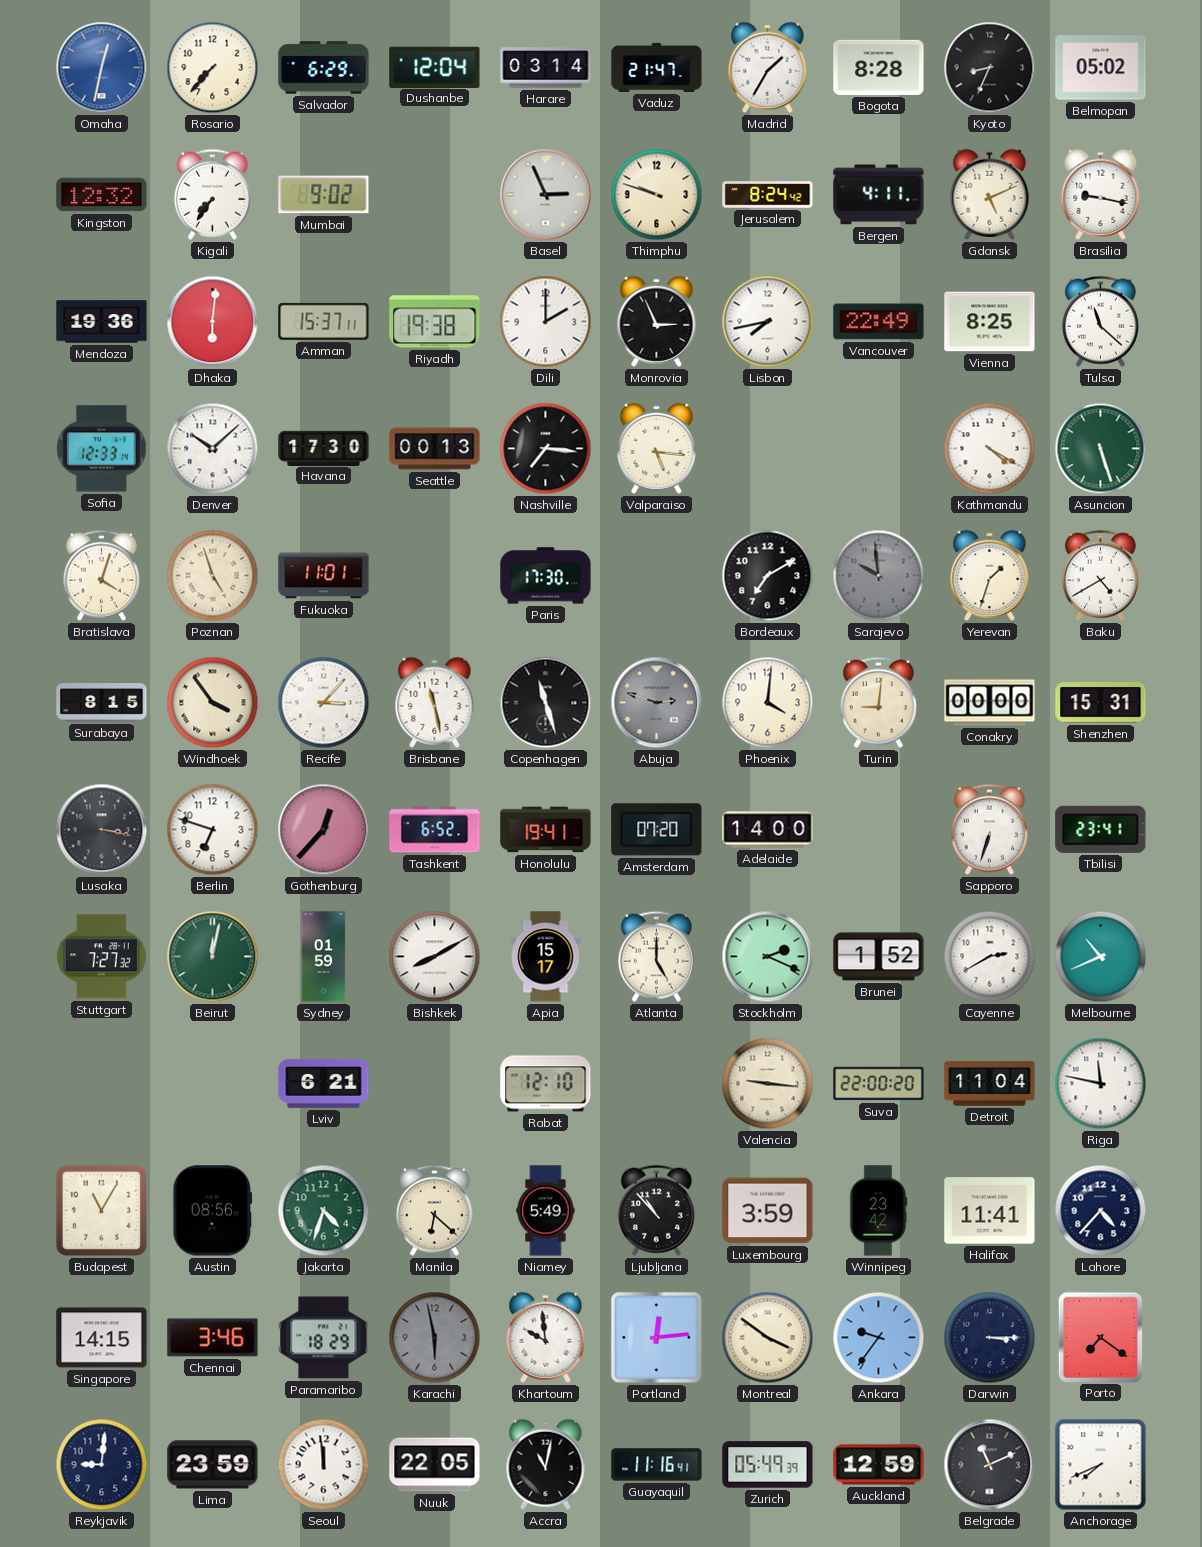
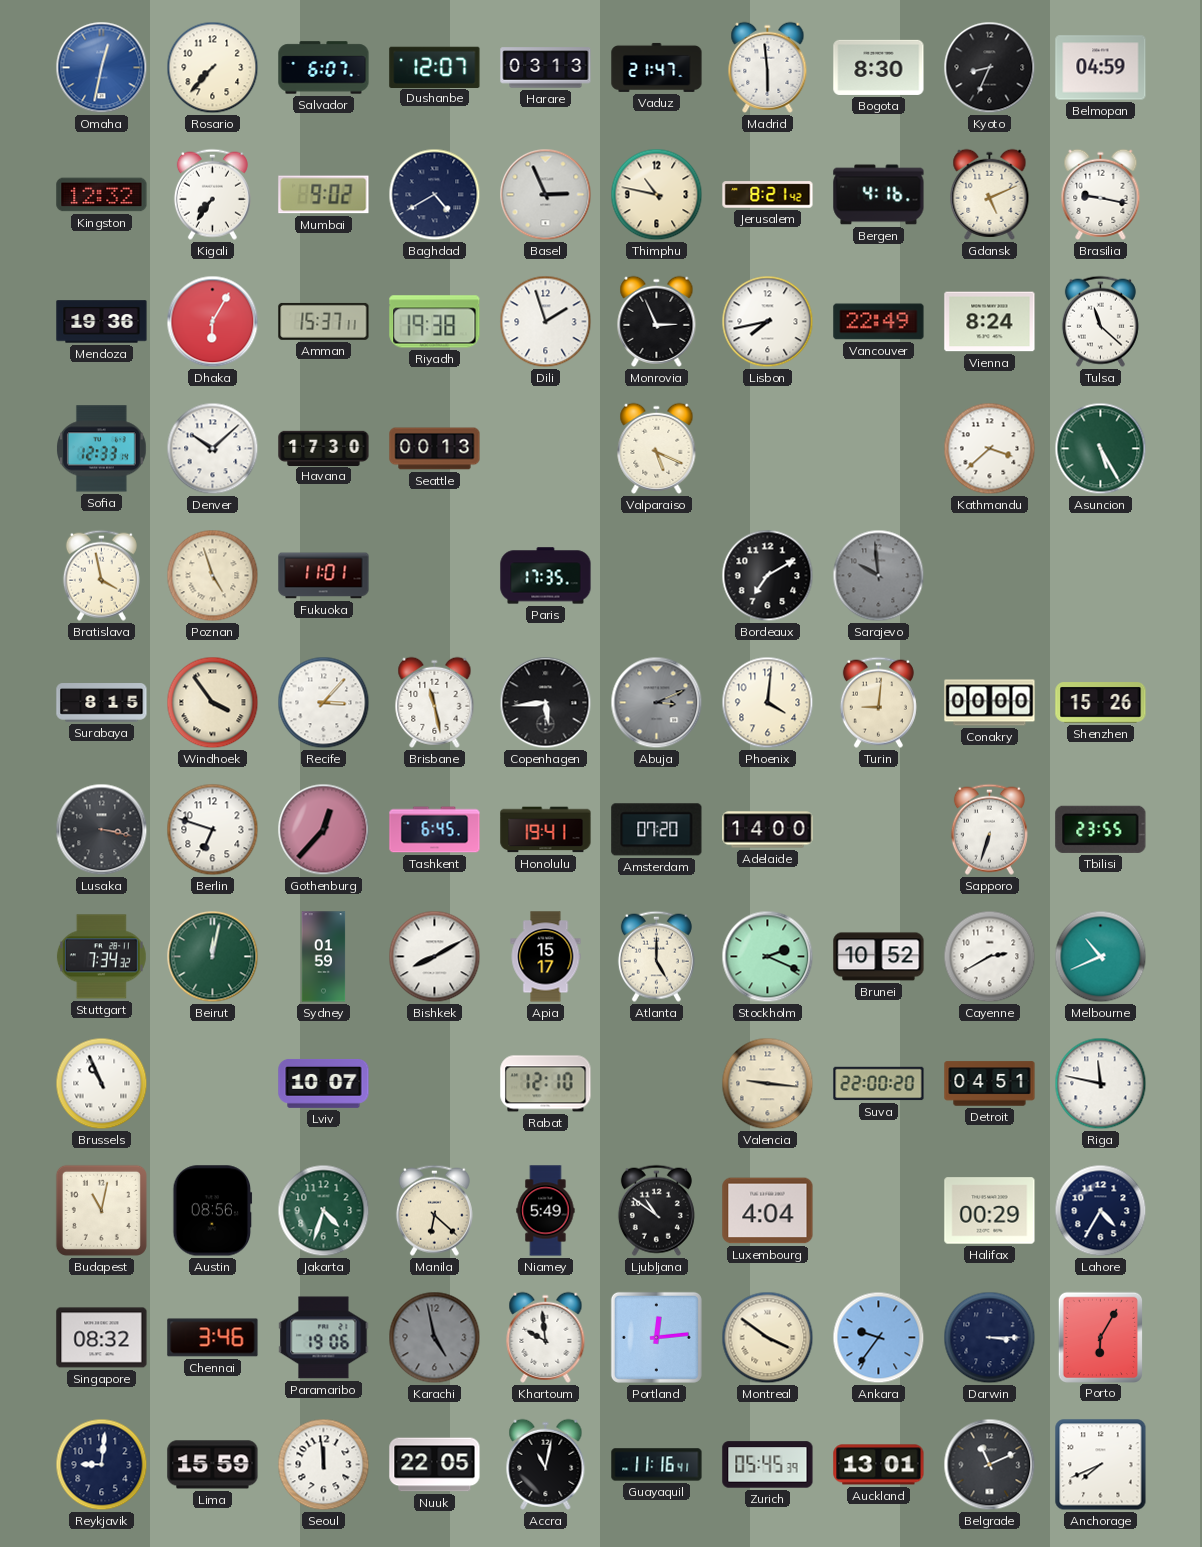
Salvador: 6:29 -> 6:07 (324, 68)
Dushanbe: 12:04 -> 12:07 (435, 67)
Harare: 03:14 -> 03:13 (546, 68)
Madrid: 1:35 -> 5:59 (768, 67)
Bogota: 8:28 -> 8:30 (879, 67)
Belmopan: 05:02 -> 04:59 (1101, 68)
Baghdad: none -> 4:40 (435, 195)
Thimphu: 9:48 -> 10:47 (657, 195)
Jerusalem: 8:24 -> 8:21 (768, 195)
Bergen: 4:11 -> 4:16 (879, 195)
Dhaka: 6:01 -> 6:05 (213, 322)
Dili: 2:00 -> 1:57 (546, 322)
Vienna: 8:25 -> 8:24 (990, 322)
Nashville: 7:16 -> none (546, 449)
Valparaiso: 5:16 -> 5:19 (657, 448)
Kathmandu: 4:20 -> 3:38 (990, 449)
Asuncion: 5:27 -> 5:25 (1101, 449)
Bratislava: 4:03 -> 3:58 (101, 575)
Paris: 17:30 -> 17:35 (546, 576)
Yerevan: 1:33 -> none (990, 575)
Baku: 4:40 -> none (1100, 575)
Copenhagen: 11:27 -> 5:44 (546, 703)
Abuja: 2:48 -> 3:11 (657, 703)
Shenzhen: 15:31 -> 15:26 (1101, 703)
Tashkent: 6:52 -> 6:45 (435, 830)
Tbilisi: 23:41 -> 23:55 (1101, 829)
Stuttgart: 7:27 -> 7:34 (101, 957)
Brunei: 1:52 -> 10:52 (879, 957)
Brussels: none -> 10:56 (102, 1084)
Lviv: 6:21 -> 10:07 (324, 1083)
Detroit: 11:04 -> 04:51 (990, 1084)
Budapest: 11:05 -> 11:02 (101, 1210)
Ljubljana: 10:53 -> 10:51 (656, 1210)
Luxembourg: 3:59 -> 4:04 (768, 1211)
Winnipeg: 23:42 -> none (878, 1211)
Halifax: 11:41 -> 00:29 (990, 1211)
Lahore: 4:37 -> 4:35 (1101, 1211)
Singapore: 14:15 -> 08:32 (102, 1338)
Paramaribo: 18:29 -> 19:06 (324, 1338)
Karachi: 5:58 -> 4:58 (435, 1338)
Porto: 7:21 -> 6:05 (1100, 1337)
Lima: 23:59 -> 15:59 (213, 1465)
Zurich: 05:49 -> 05:45 (768, 1465)
Auckland: 12:59 -> 13:01 (879, 1465)
